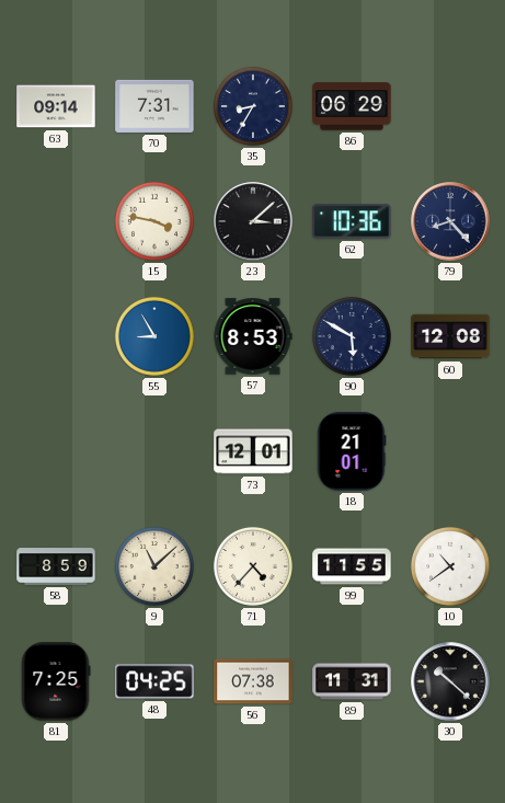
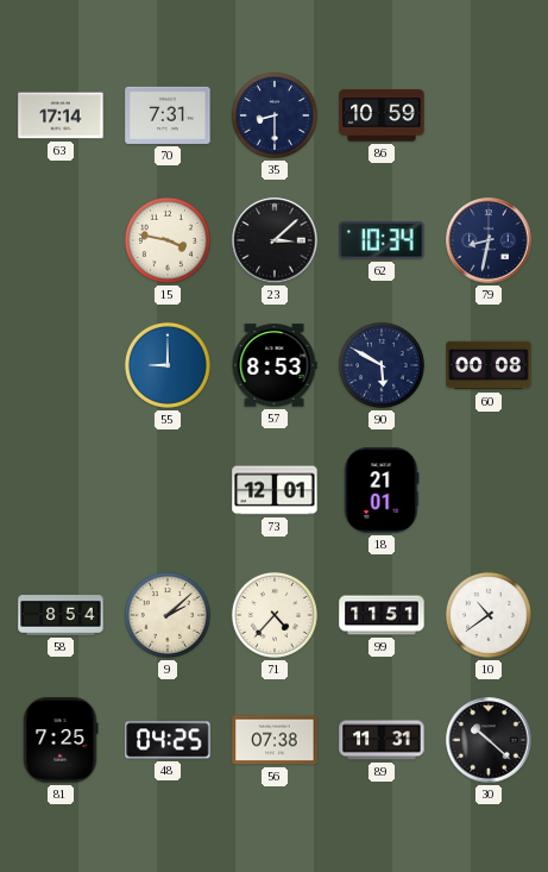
63: 09:14 -> 17:14 (61, 115)
35: 8:35 -> 8:30 (275, 115)
86: 06:29 -> 10:59 (382, 115)
62: 10:36 -> 10:34 (382, 240)
79: 8:23 -> 8:32 (489, 240)
55: 8:55 -> 9:00 (168, 365)
60: 12:08 -> 00:08 (489, 365)
58: 8:59 -> 8:54 (61, 615)
9: 11:08 -> 2:08 (168, 615)
99: 11:55 -> 11:51 (382, 615)
